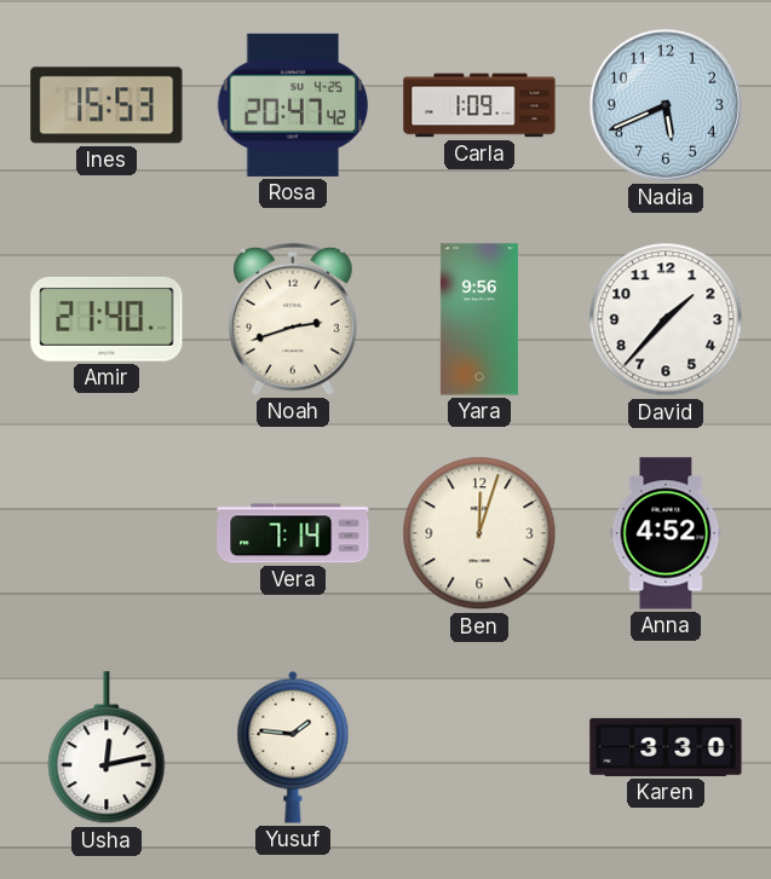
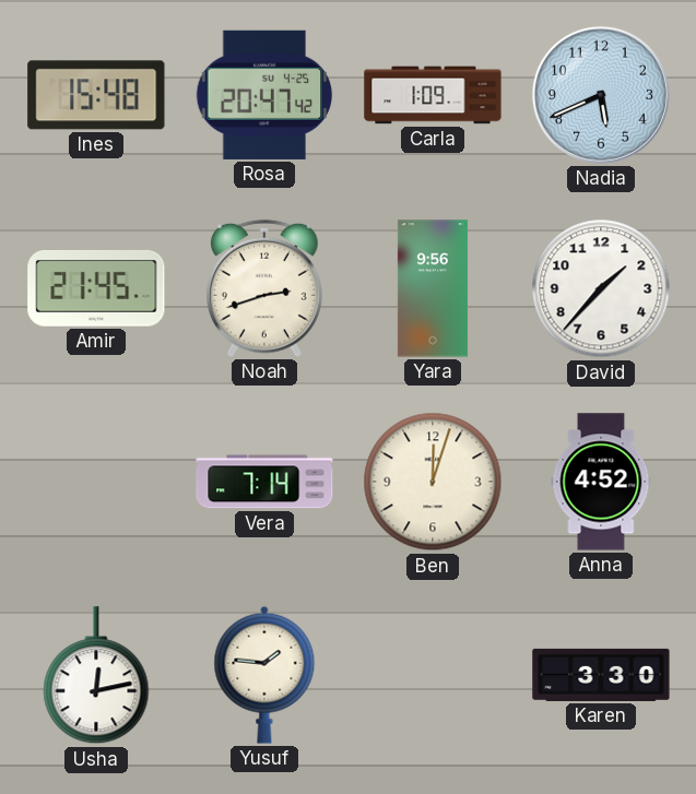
Ines: 15:53 -> 15:48 (96, 95)
Amir: 21:40 -> 21:45 (96, 288)
